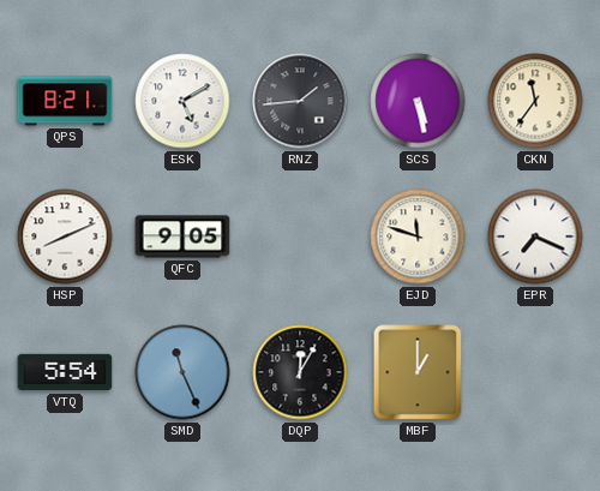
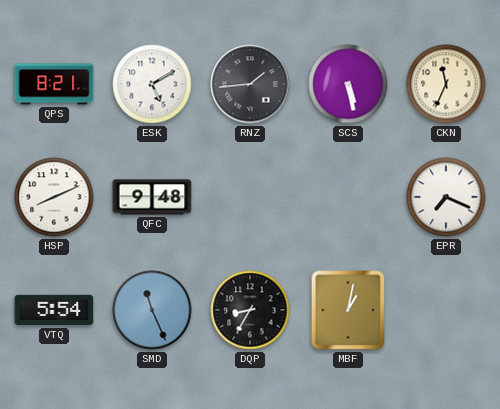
CKN: 11:36 -> 11:34 (446, 84)
QFC: 9:05 -> 9:48 (152, 197)
EJD: 11:48 -> none (418, 236)
DQP: 12:05 -> 8:35 (250, 310)
MBF: 1:00 -> 1:02 (348, 310)
